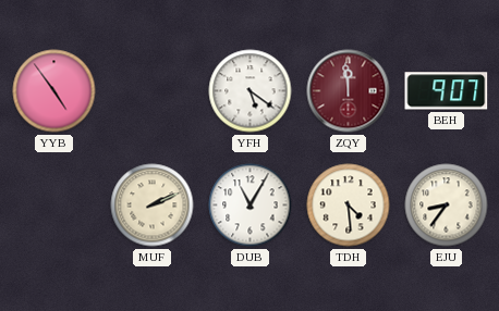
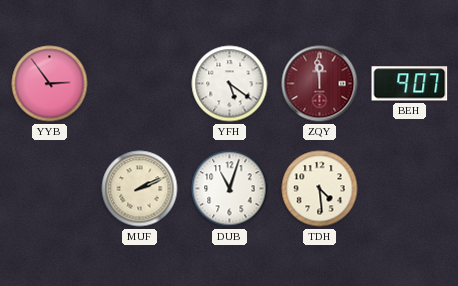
YYB: 4:54 -> 2:54 (50, 84)
DUB: 11:05 -> 11:03 (230, 189)
EJU: 8:36 -> none (447, 206)
